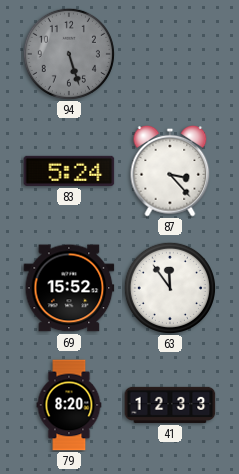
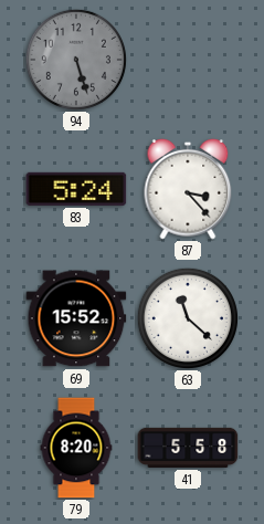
63: 11:54 -> 11:22 (188, 318)
41: 12:33 -> 5:58 (188, 448)
